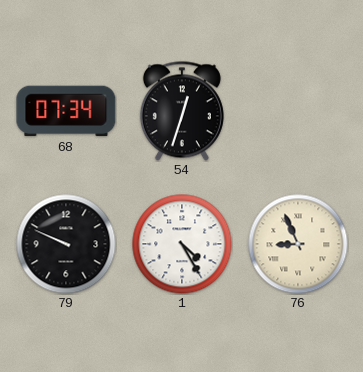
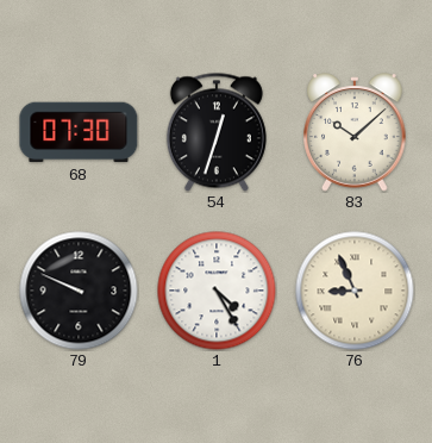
68: 07:34 -> 07:30 (79, 132)
83: none -> 10:08 (355, 132)
